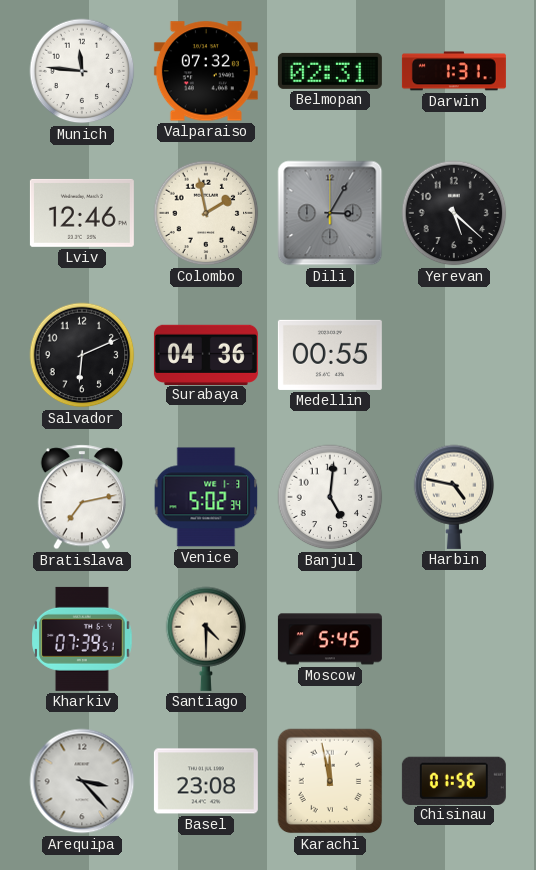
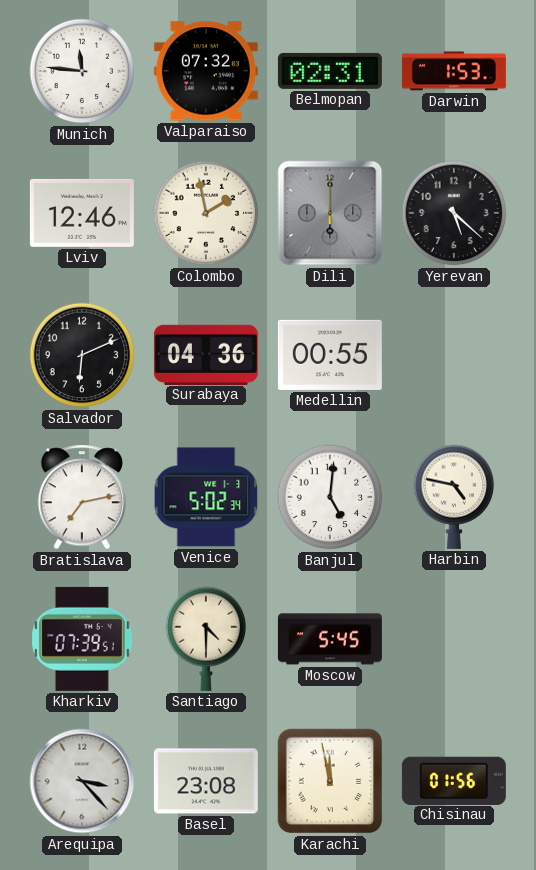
Darwin: 1:31 -> 1:53 (454, 71)
Dili: 3:05 -> 6:00 (330, 213)
